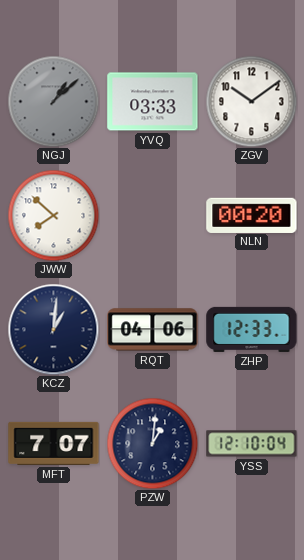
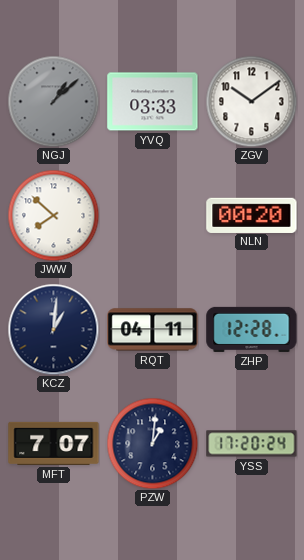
RQT: 04:06 -> 04:11 (153, 330)
ZHP: 12:33 -> 12:28 (252, 329)
YSS: 12:10 -> 17:20 (252, 444)
